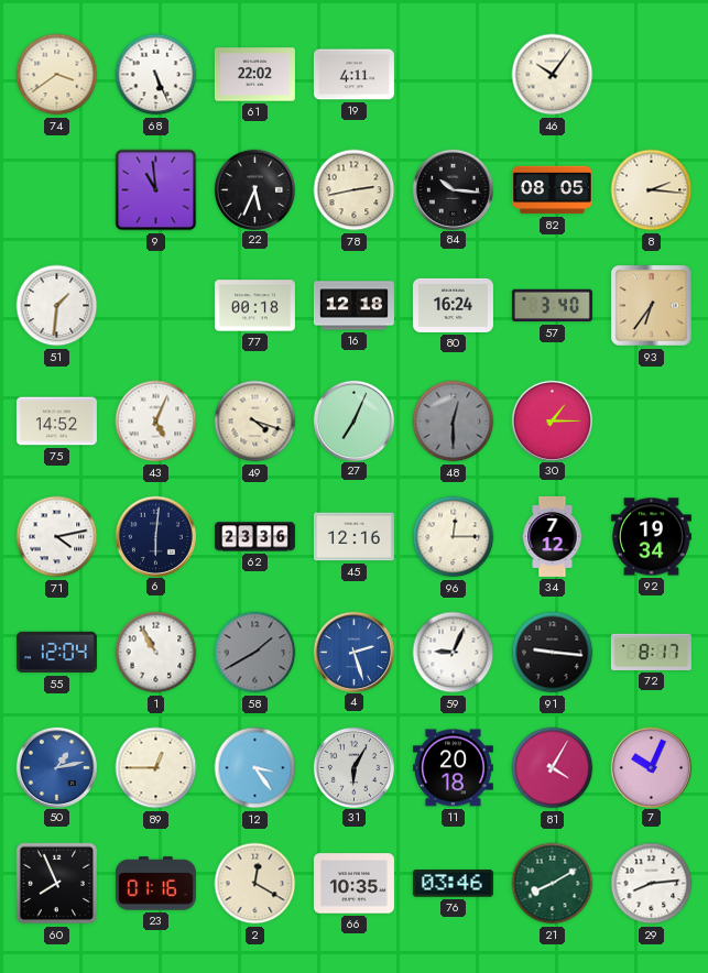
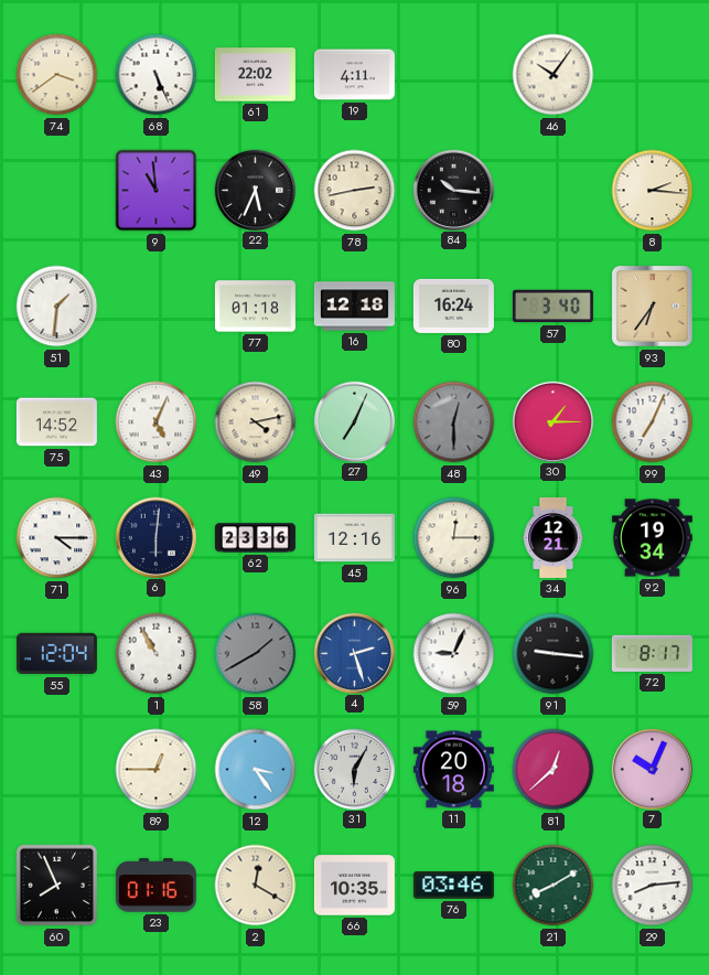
82: 08:05 -> none (552, 190)
77: 00:18 -> 01:18 (255, 307)
49: 4:18 -> 4:13 (256, 422)
99: none -> 7:04 (653, 422)
71: 4:13 -> 4:15 (57, 538)
34: 7:12 -> 12:21 (554, 537)
50: 1:13 -> none (56, 767)
81: 4:05 -> 12:38 (554, 770)
